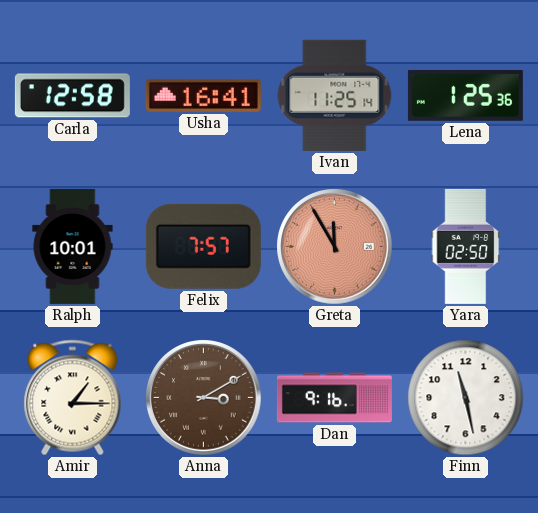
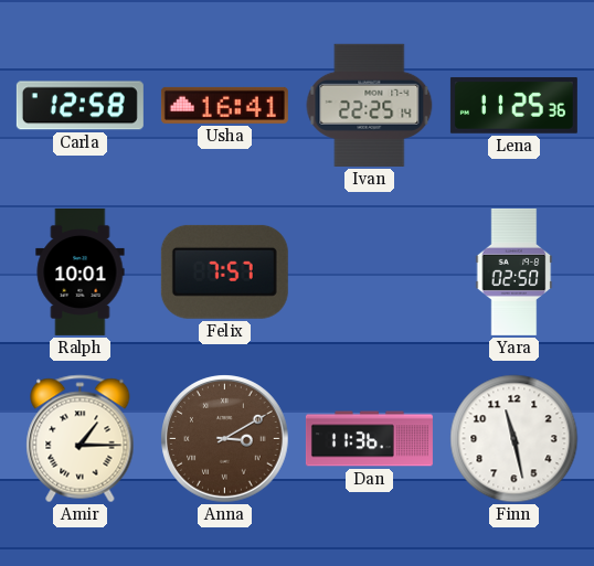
Ivan: 11:25 -> 22:25 (370, 105)
Lena: 1:25 -> 11:25 (513, 105)
Greta: 11:55 -> none (335, 247)
Dan: 9:16 -> 11:36 (369, 439)
